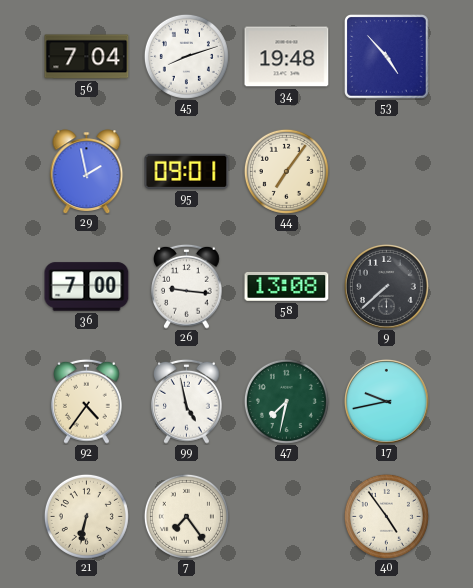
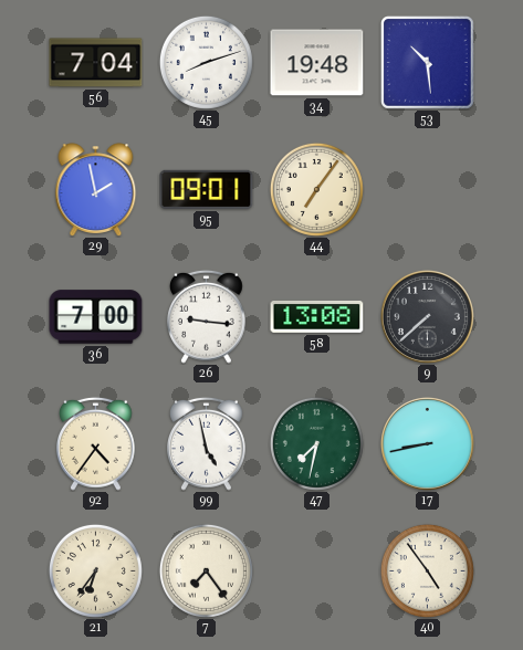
53: 4:53 -> 10:29 (428, 63)
17: 9:43 -> 8:43 (427, 443)
21: 6:32 -> 6:36 (95, 570)
